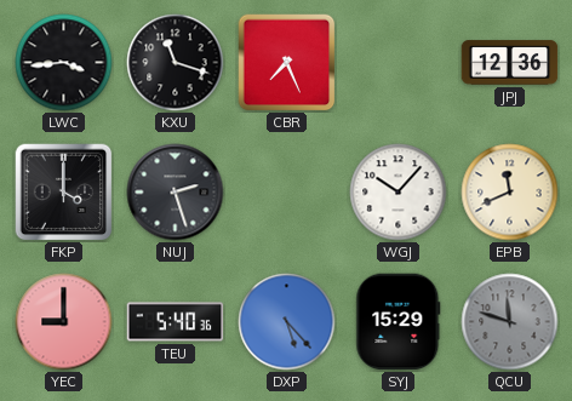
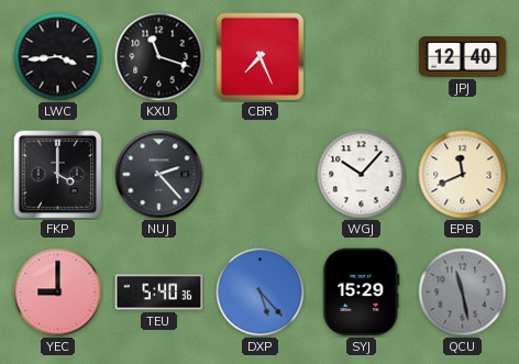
JPJ: 12:36 -> 12:40 (463, 57)
NUJ: 2:27 -> 2:23 (159, 175)
QCU: 11:48 -> 11:28 (463, 293)
